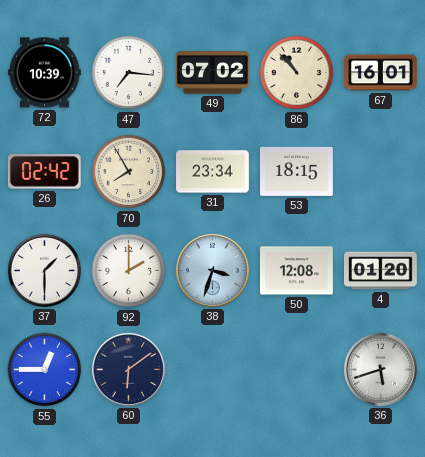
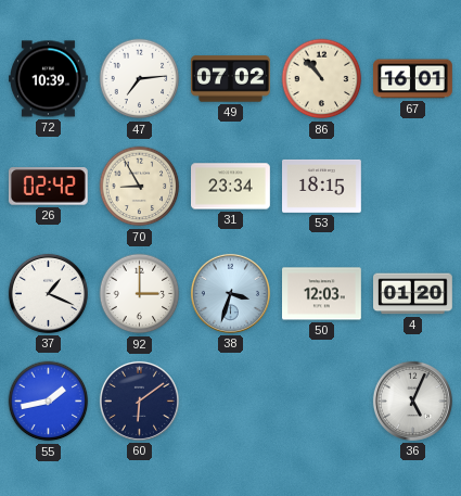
47: 7:16 -> 7:14 (140, 79)
70: 7:55 -> 8:55 (140, 187)
37: 1:30 -> 1:19 (48, 293)
92: 2:00 -> 3:00 (140, 294)
50: 12:08 -> 12:03 (322, 294)
55: 12:45 -> 1:43 (49, 402)
36: 5:42 -> 5:04 (412, 400)
